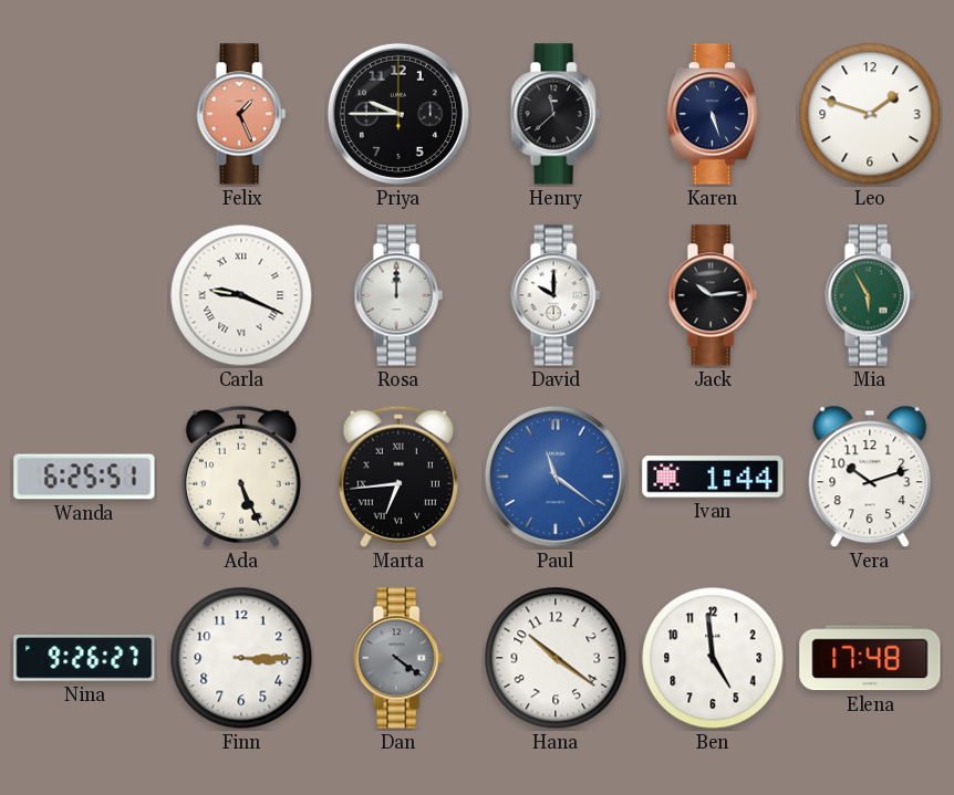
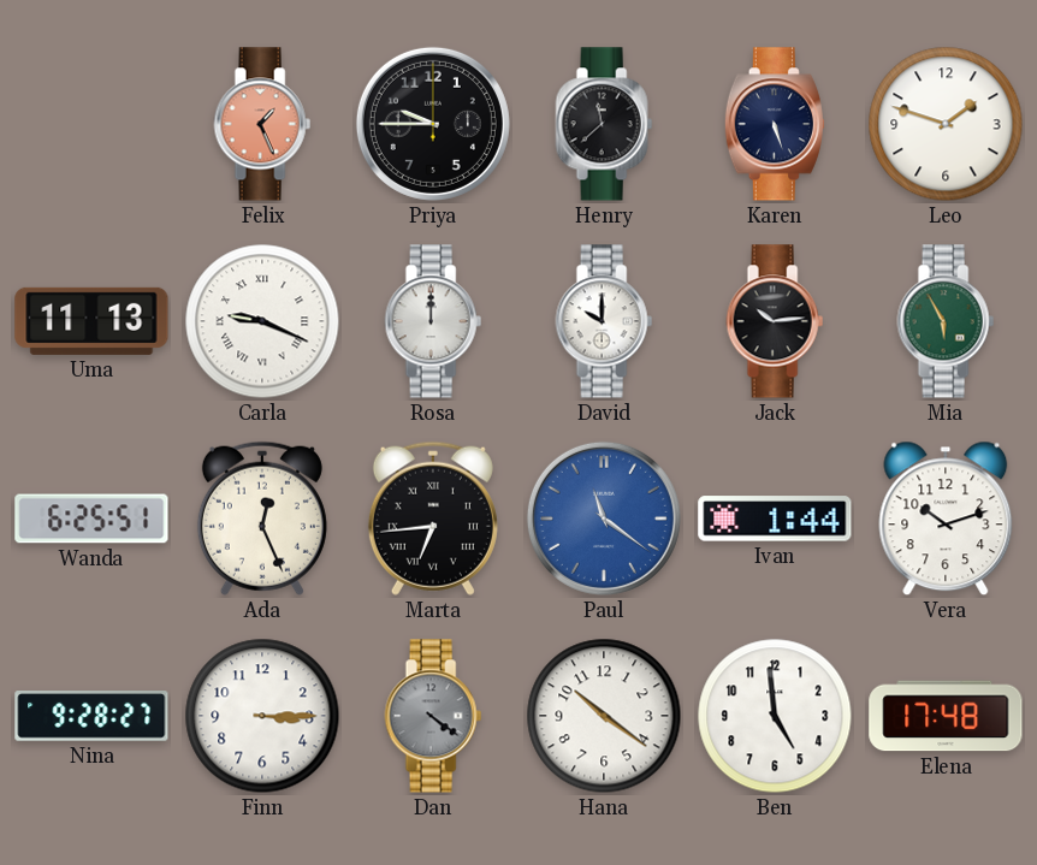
Uma: none -> 11:13 (91, 321)
Ada: 5:26 -> 12:26 (262, 519)
Nina: 9:26 -> 9:28 (91, 716)
